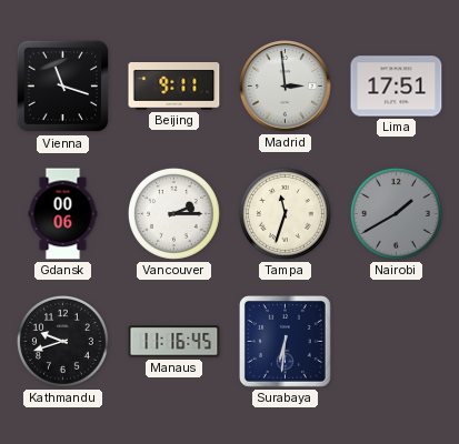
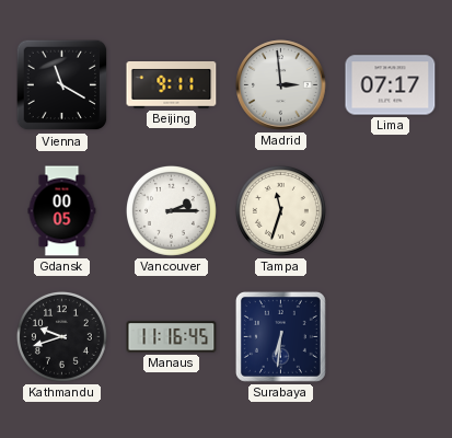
Vienna: 11:18 -> 11:20 (62, 85)
Lima: 17:51 -> 07:17 (391, 85)
Gdansk: 00:06 -> 00:05 (62, 211)
Nairobi: 1:40 -> none (396, 213)
